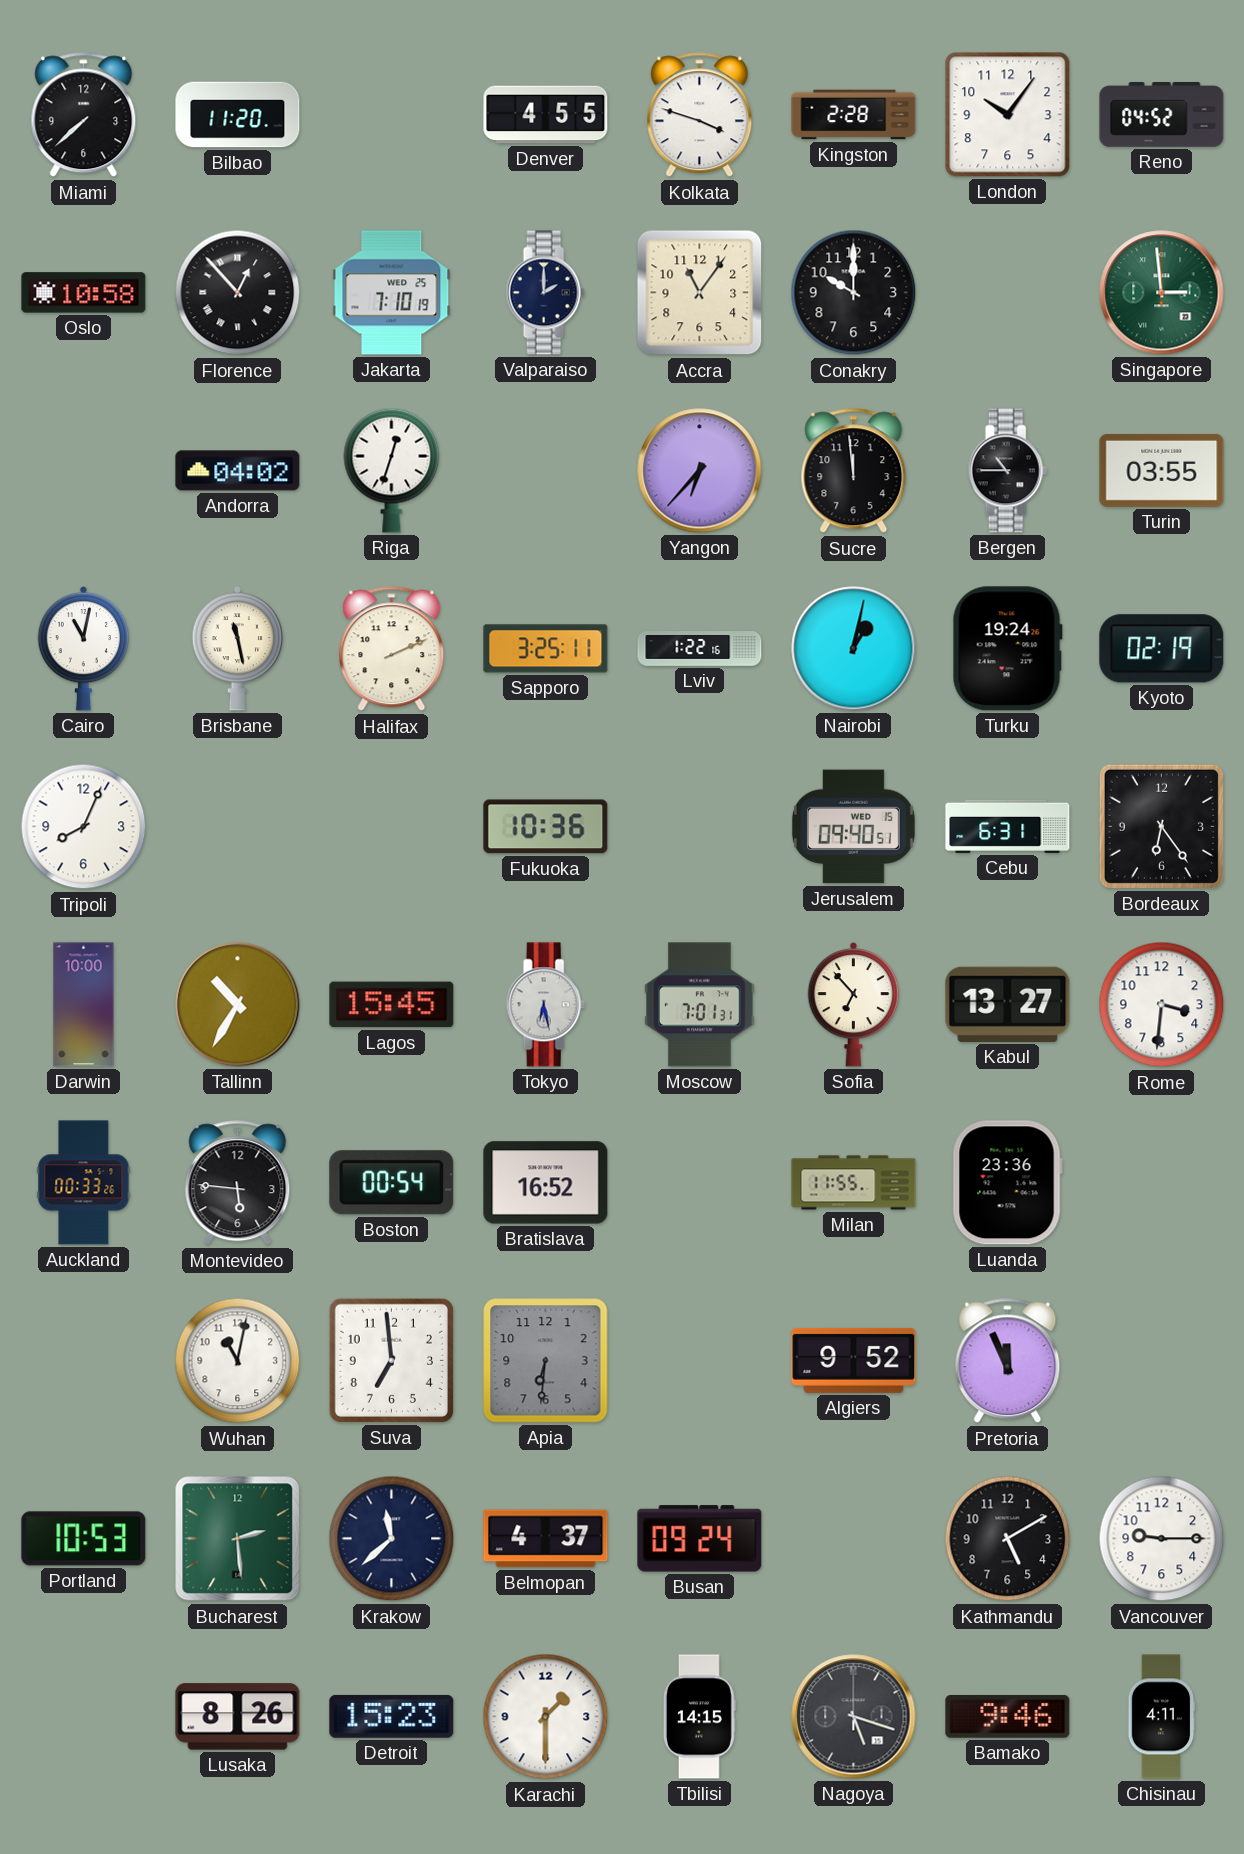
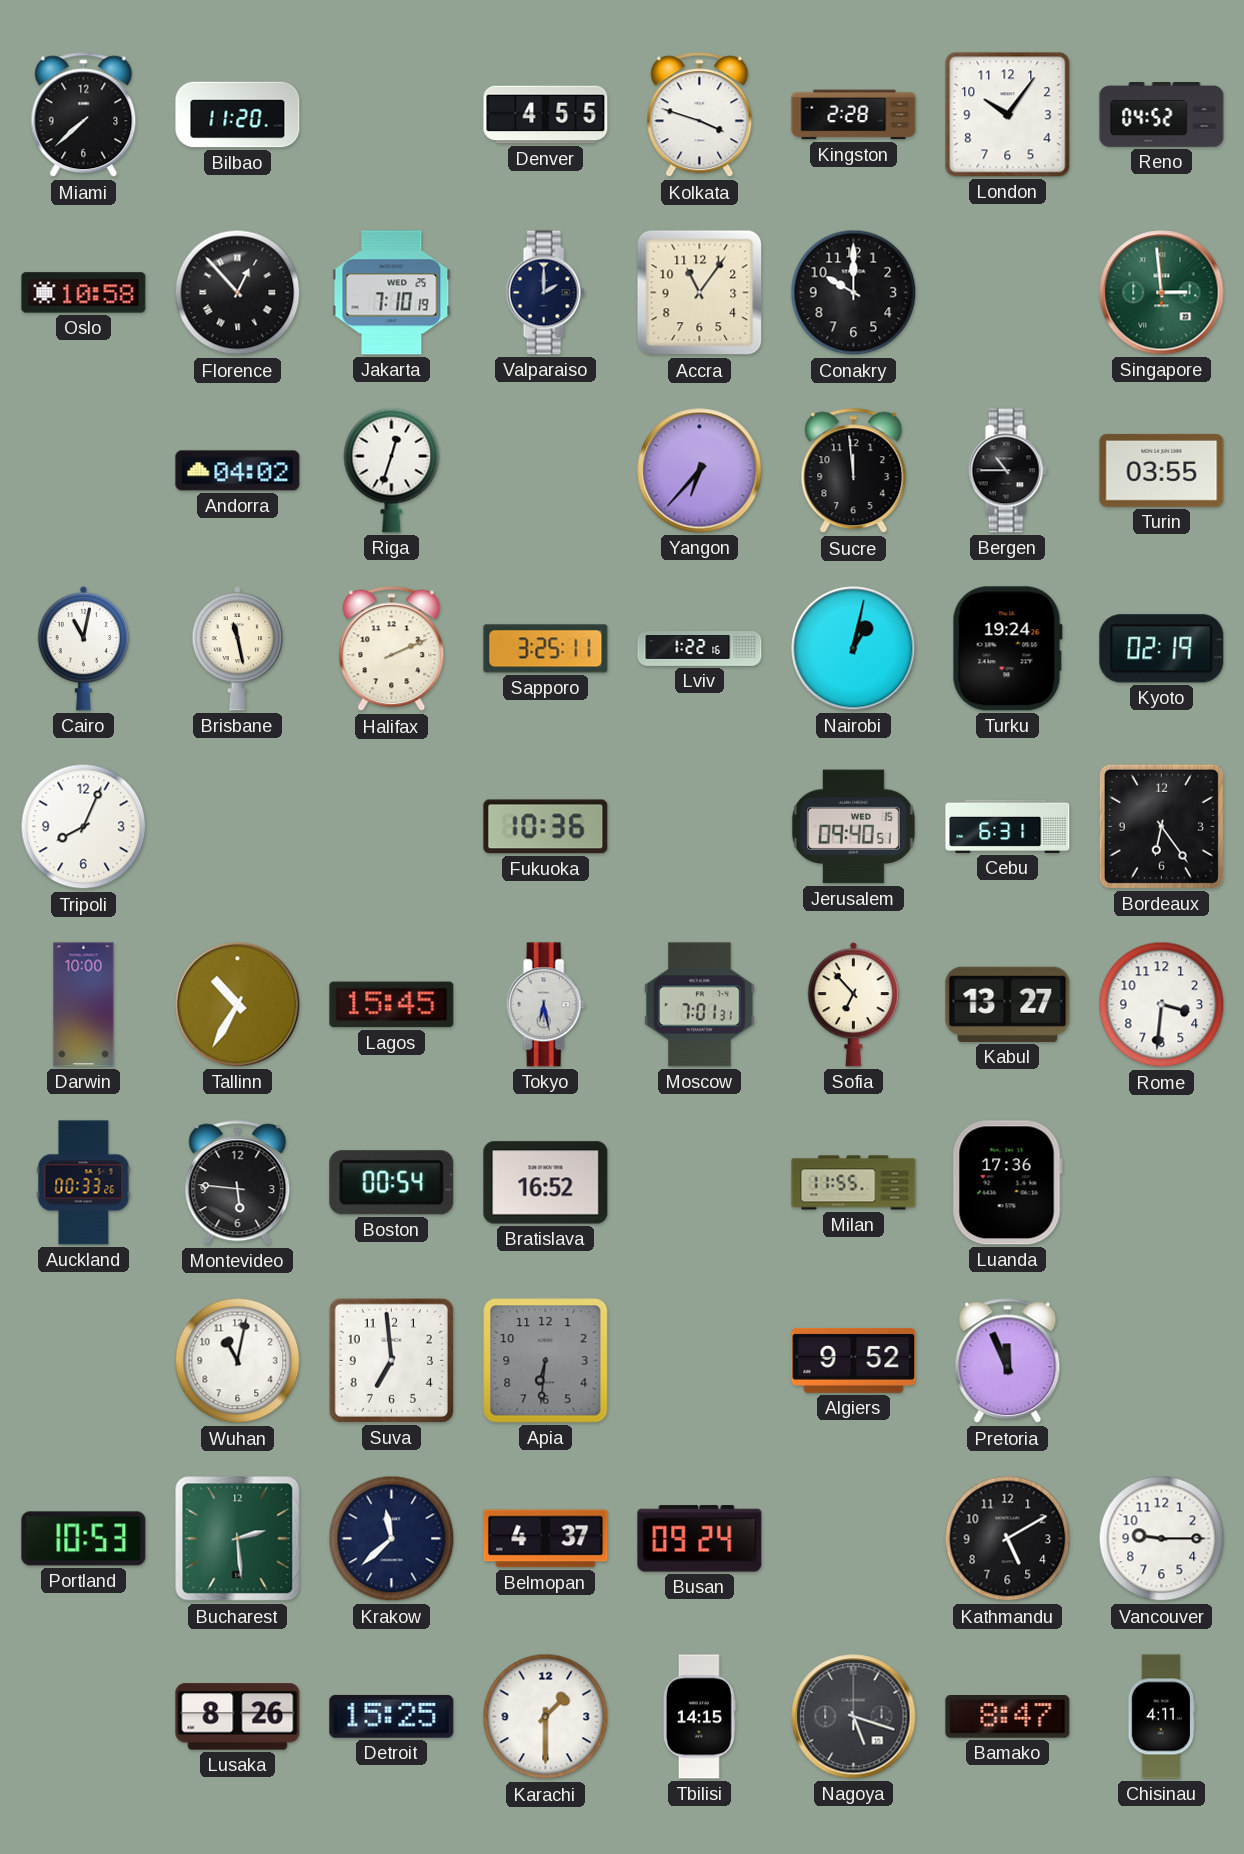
Luanda: 23:36 -> 17:36 (1007, 1183)
Detroit: 15:23 -> 15:25 (392, 1716)
Bamako: 9:46 -> 8:47 (1008, 1717)
